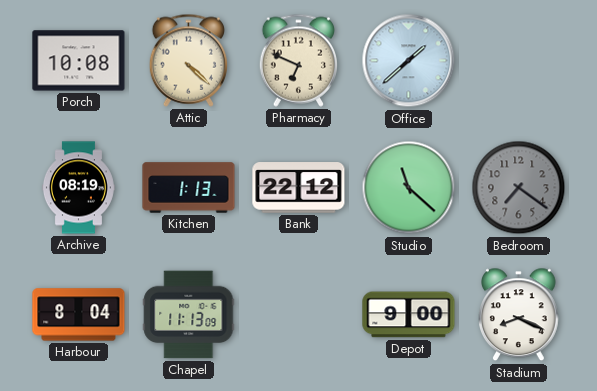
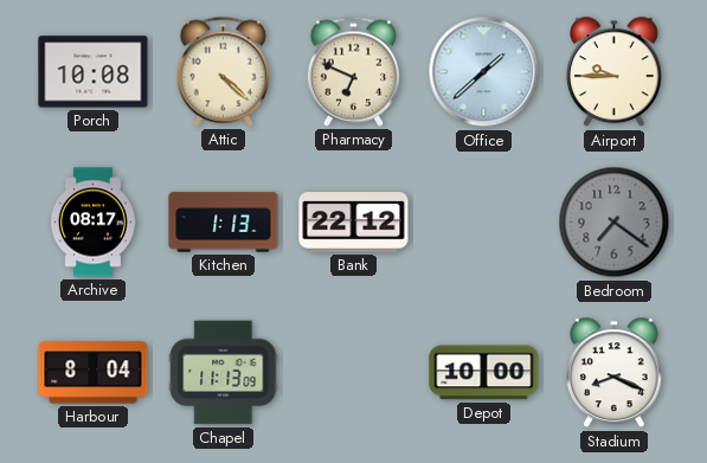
Airport: none -> 9:45 (615, 72)
Archive: 08:19 -> 08:17 (92, 223)
Studio: 11:22 -> none (409, 188)
Depot: 9:00 -> 10:00 (484, 373)
